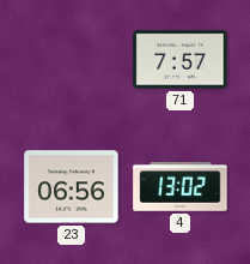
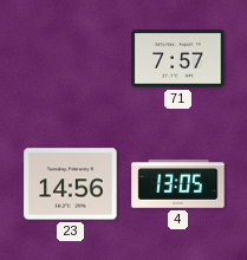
23: 06:56 -> 14:56 (71, 184)
4: 13:02 -> 13:05 (178, 184)
